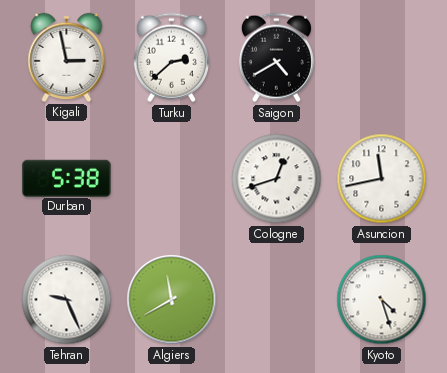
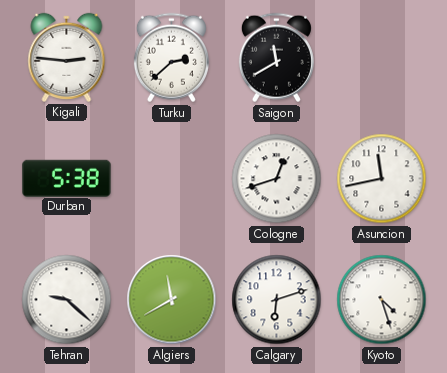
Kigali: 2:58 -> 2:46 (67, 57)
Saigon: 4:40 -> 11:40 (276, 58)
Tehran: 9:26 -> 9:22 (67, 300)
Calgary: none -> 6:12 (277, 300)
